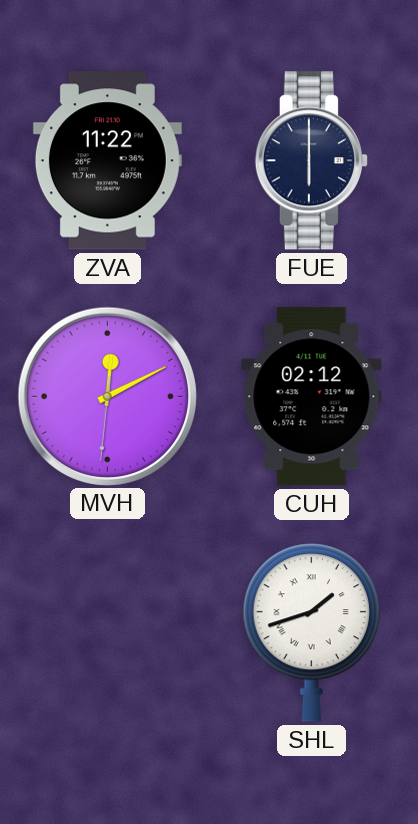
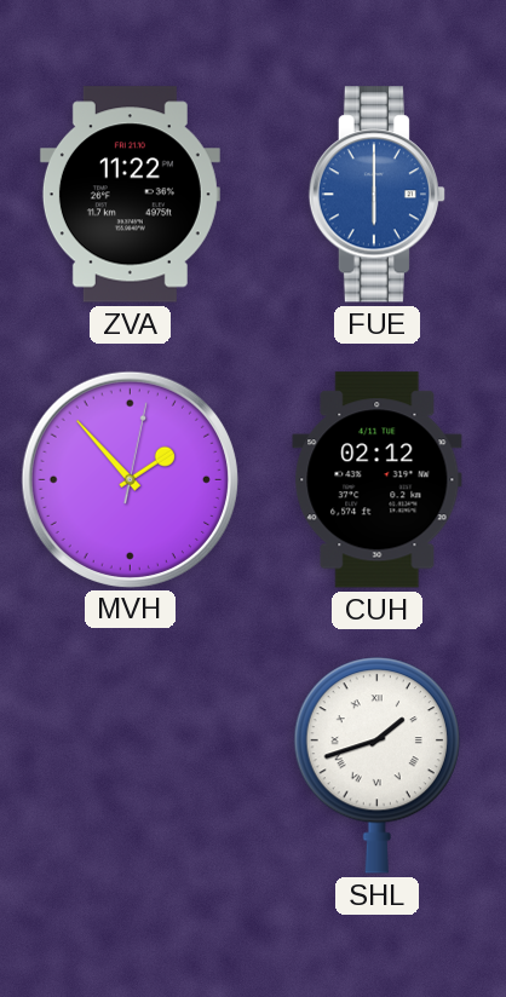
FUE dial: navy -> blue (376, 195)
MVH: 12:10 -> 1:53 (130, 479)
